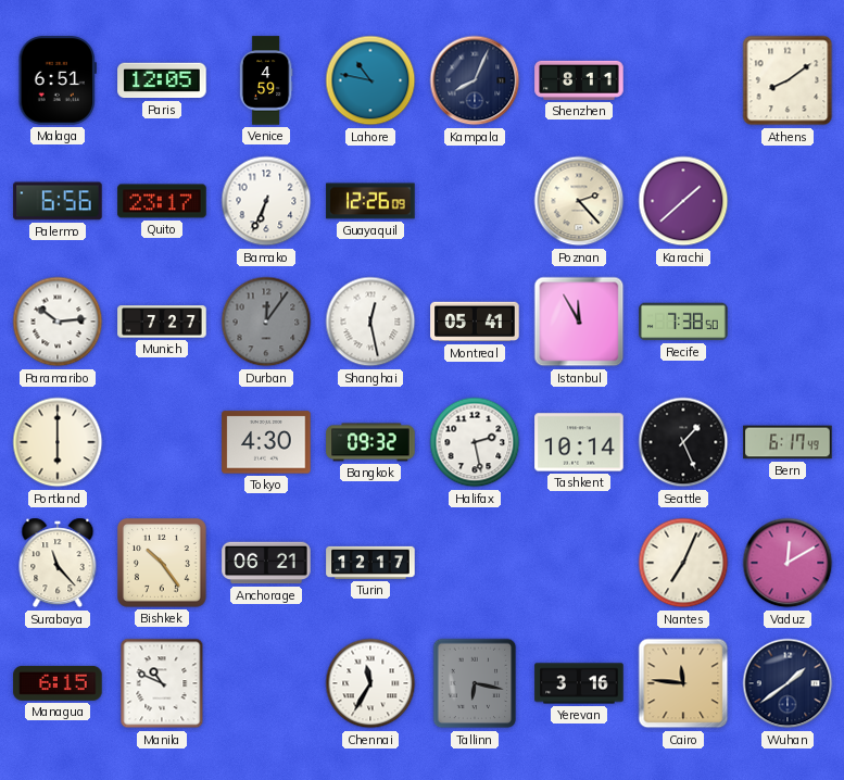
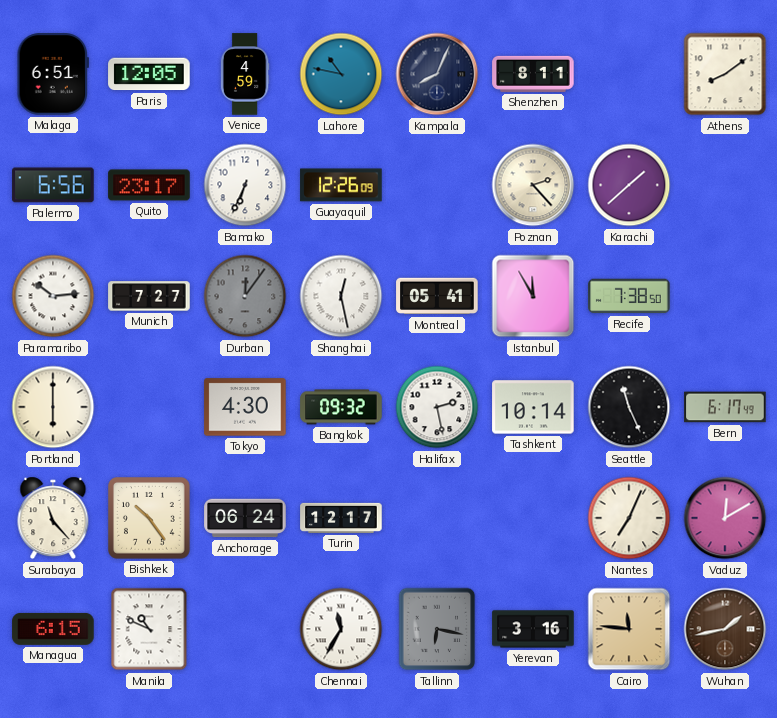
Seattle: 1:26 -> 11:26 (629, 407)
Anchorage: 06:21 -> 06:24 (245, 518)
Wuhan: 1:39 -> 1:43 (725, 629)
Wuhan dial: navy -> brown (725, 629)
